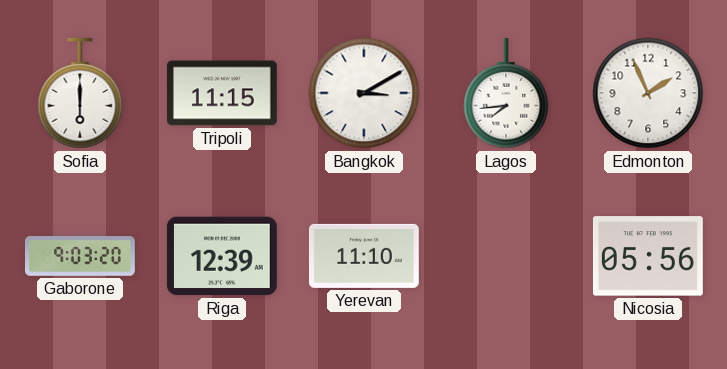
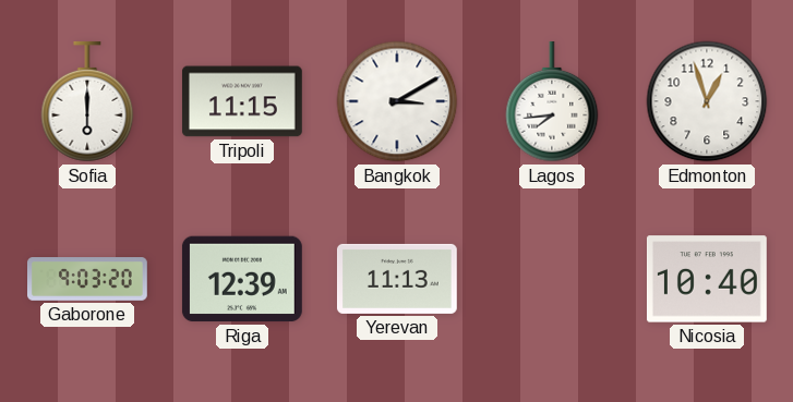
Edmonton: 1:56 -> 12:57 (707, 101)
Yerevan: 11:10 -> 11:13 (397, 279)
Nicosia: 05:56 -> 10:40 (707, 279)
